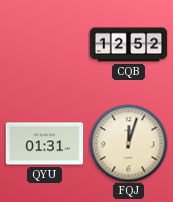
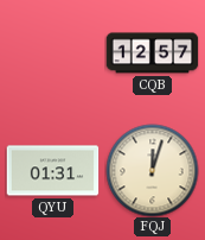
CQB: 12:52 -> 12:57 (152, 53)
